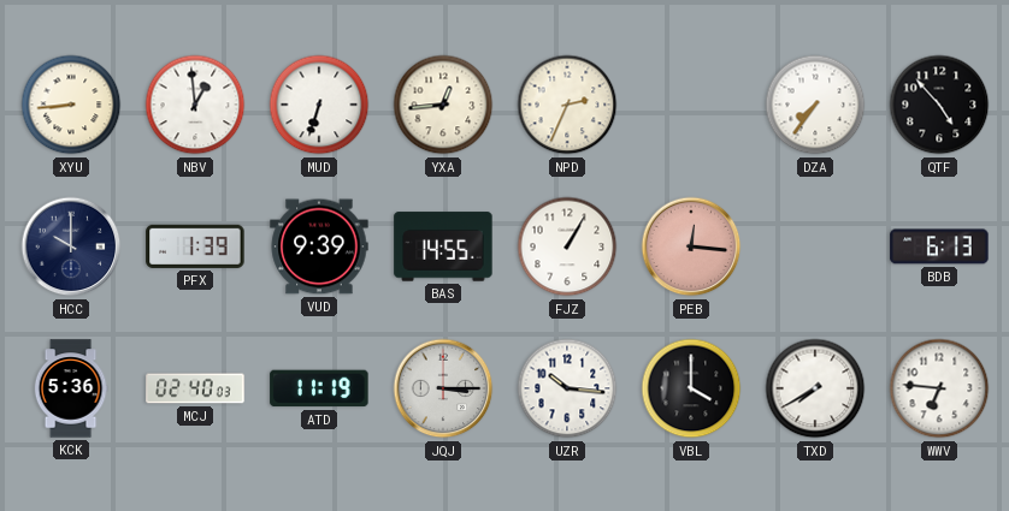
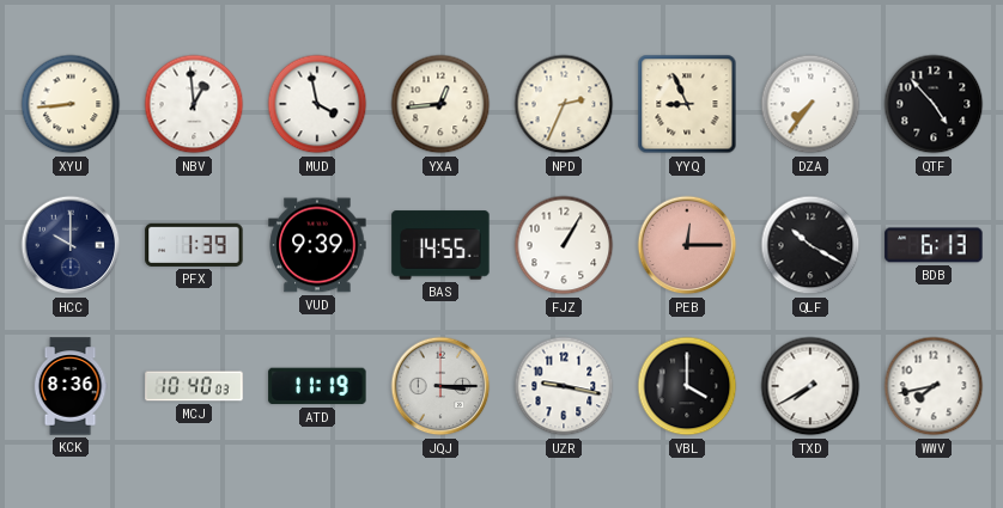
MUD: 6:33 -> 3:58 (317, 104)
YYQ: none -> 8:56 (687, 104)
PEB: 12:16 -> 12:15 (687, 245)
QLF: none -> 10:20 (810, 245)
KCK: 5:36 -> 8:36 (71, 386)
MCJ: 02:40 -> 10:40 (194, 386)
UZR: 10:16 -> 9:17 (564, 386)
WWV: 6:46 -> 7:43 (934, 386)
